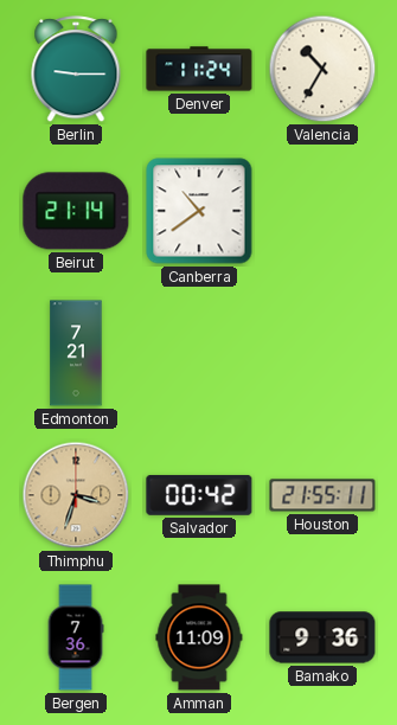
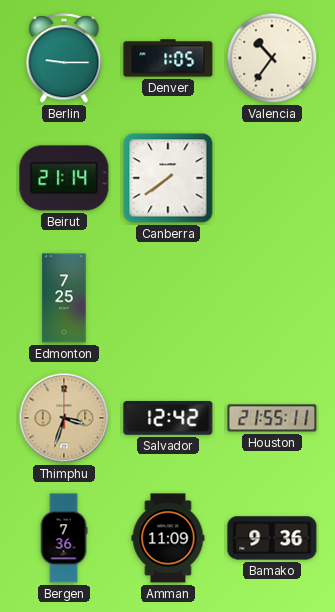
Denver: 11:24 -> 1:05 (168, 58)
Valencia: 10:35 -> 10:36 (272, 58)
Canberra: 10:39 -> 7:39 (168, 178)
Edmonton: 7:21 -> 7:25 (64, 298)
Salvador: 00:42 -> 12:42 (168, 418)
